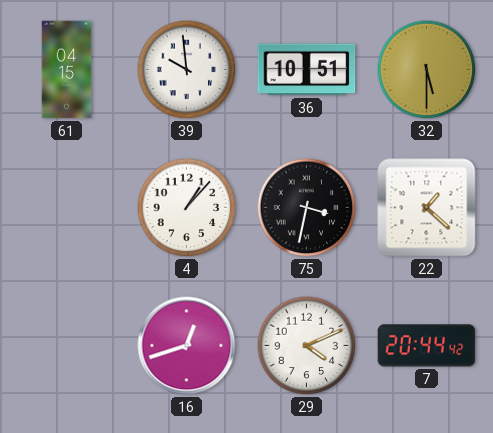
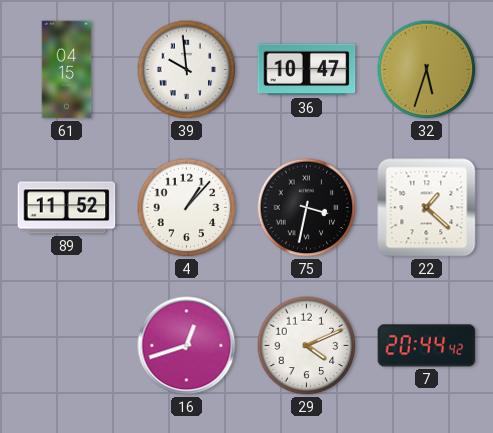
36: 10:51 -> 10:47 (307, 70)
32: 5:30 -> 5:33 (427, 70)
89: none -> 11:52 (67, 208)
